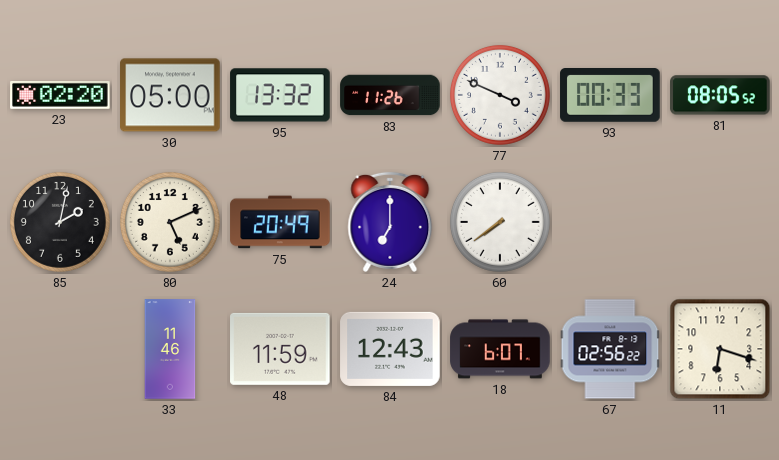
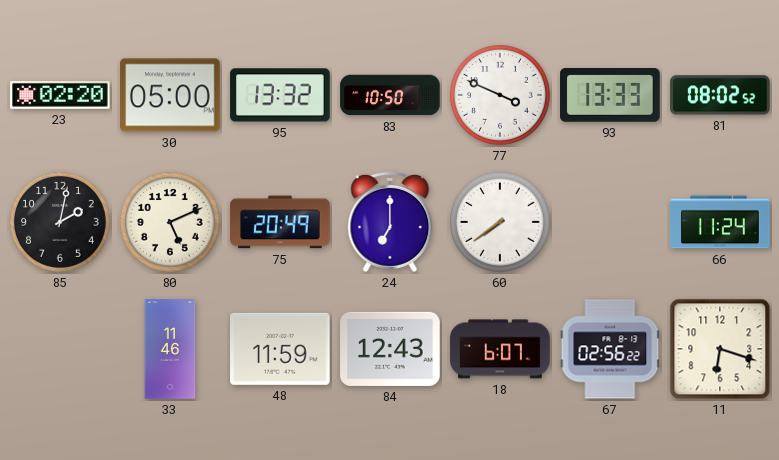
83: 11:26 -> 10:50 (390, 95)
93: 00:33 -> 13:33 (610, 96)
81: 08:05 -> 08:02 (720, 95)
66: none -> 11:24 (720, 222)
